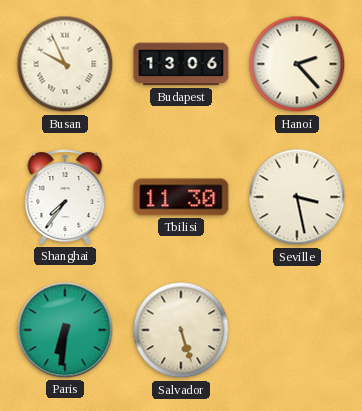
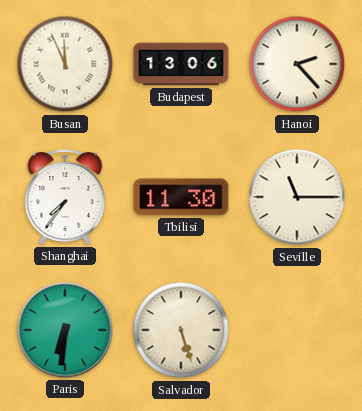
Busan: 9:56 -> 11:56 (65, 64)
Seville: 3:28 -> 11:15 (297, 197)
